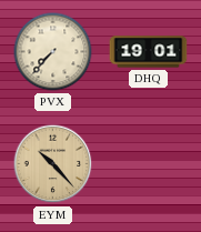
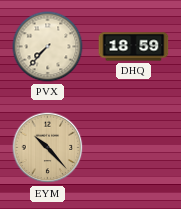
DHQ: 19:01 -> 18:59 (134, 47)
